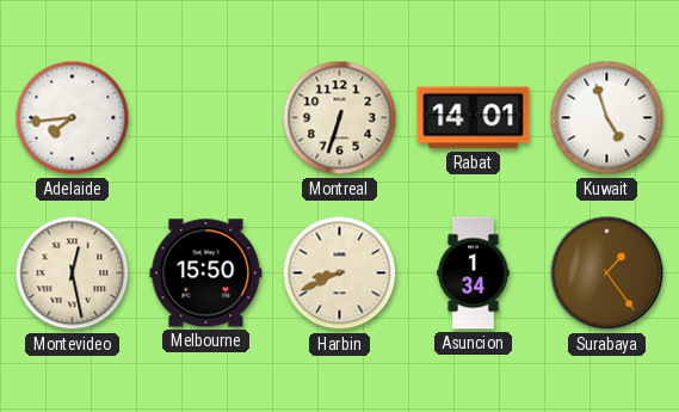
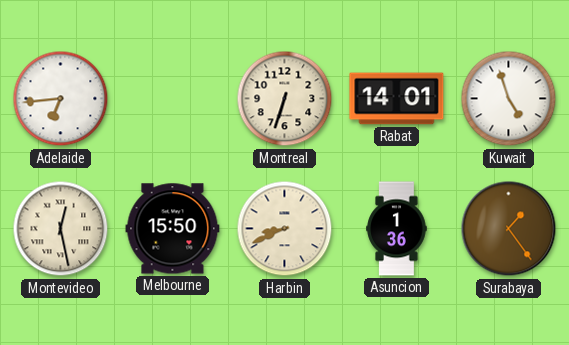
Adelaide: 7:44 -> 6:44 (61, 99)
Asuncion: 1:34 -> 1:36 (397, 229)
